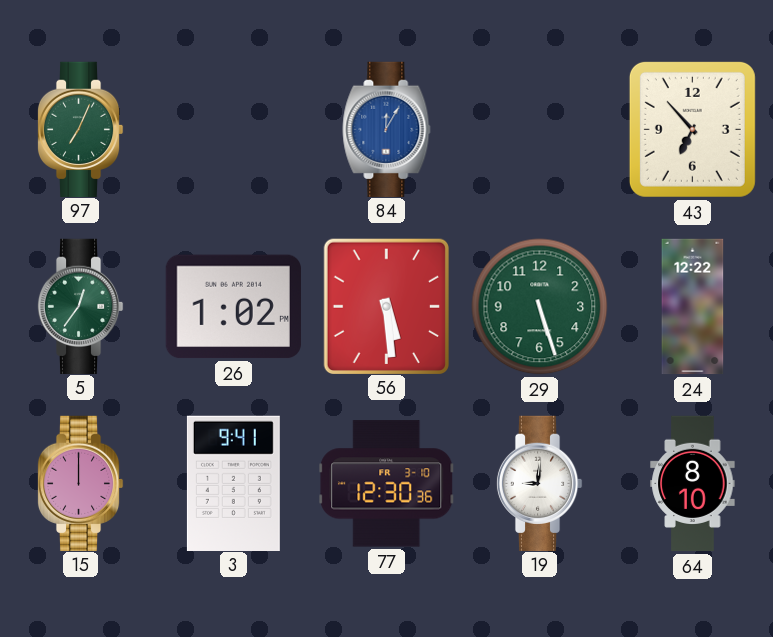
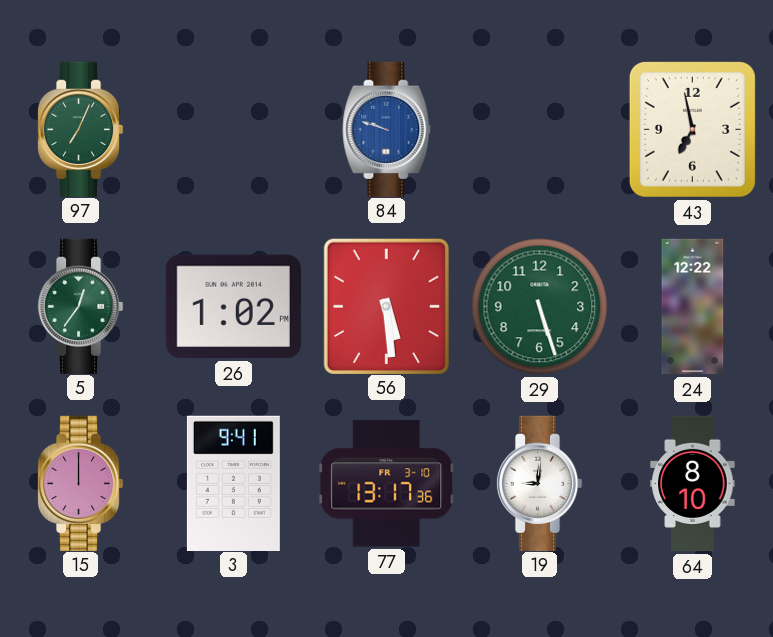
84: 12:05 -> 9:48 (387, 129)
43: 6:53 -> 6:58 (692, 129)
77: 12:30 -> 13:17 (387, 484)
